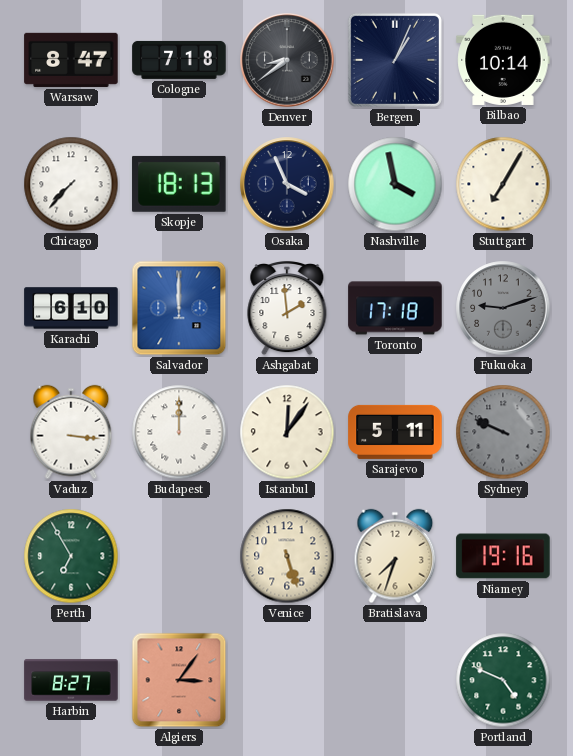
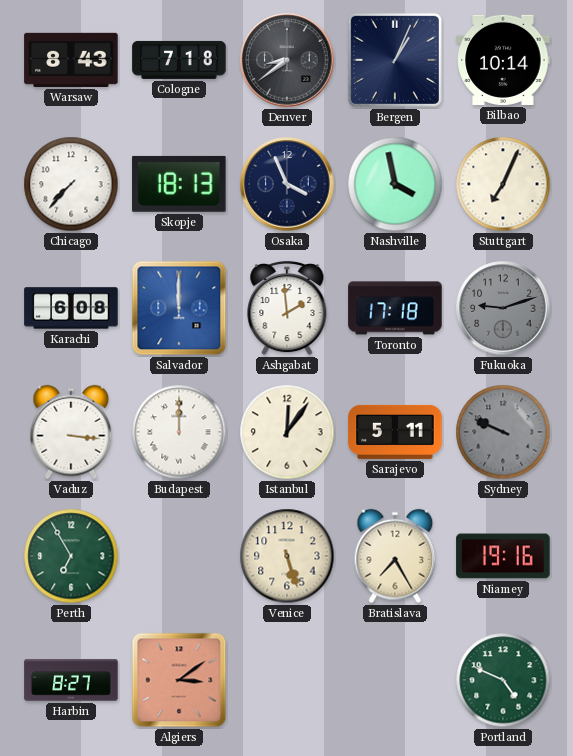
Warsaw: 8:47 -> 8:43 (71, 60)
Stuttgart: 7:05 -> 7:04 (503, 184)
Karachi: 6:10 -> 6:08 (71, 308)
Bratislava: 7:33 -> 7:25 (395, 556)
Algiers: 3:06 -> 3:09 (179, 680)
